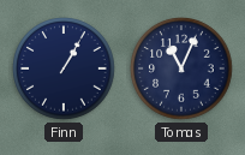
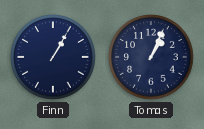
Tomas: 11:04 -> 1:04 (151, 57)
